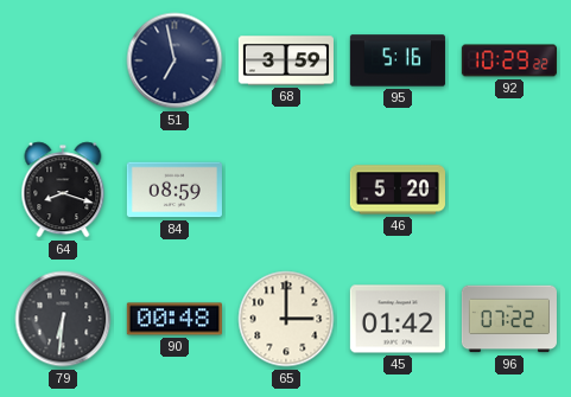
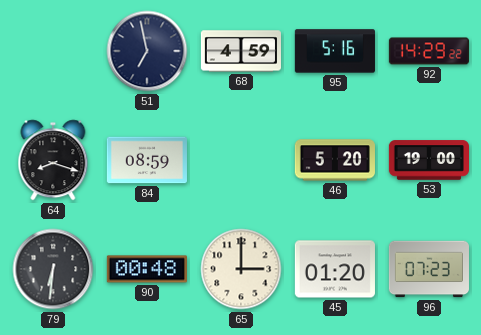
68: 3:59 -> 4:59 (241, 51)
92: 10:29 -> 14:29 (429, 51)
53: none -> 19:00 (428, 160)
45: 01:42 -> 01:20 (335, 269)
96: 07:22 -> 07:23 (429, 269)
